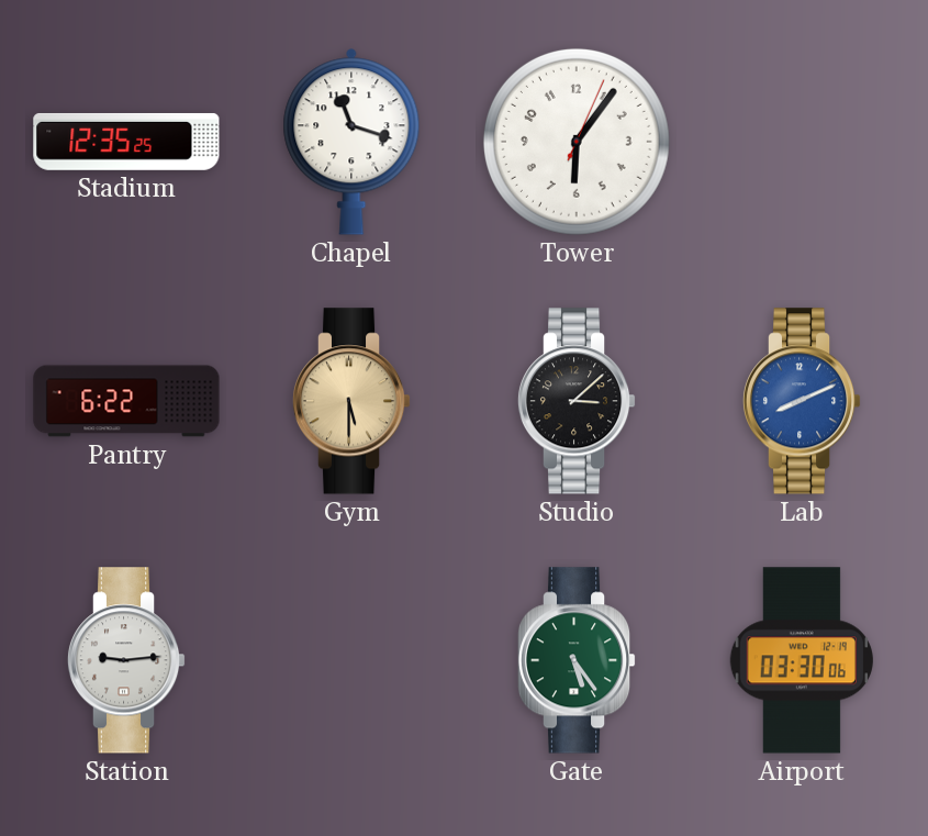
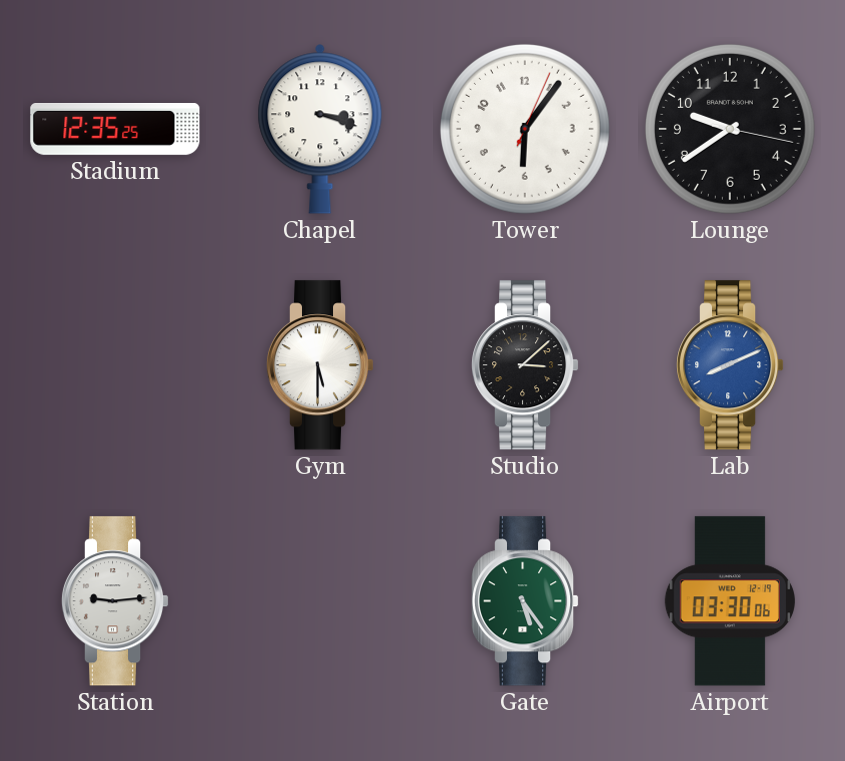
Chapel: 11:18 -> 3:18 (320, 129)
Lounge: none -> 9:39 (730, 129)
Pantry: 6:22 -> none (126, 401)
Gym dial: champagne -> white (320, 365)
